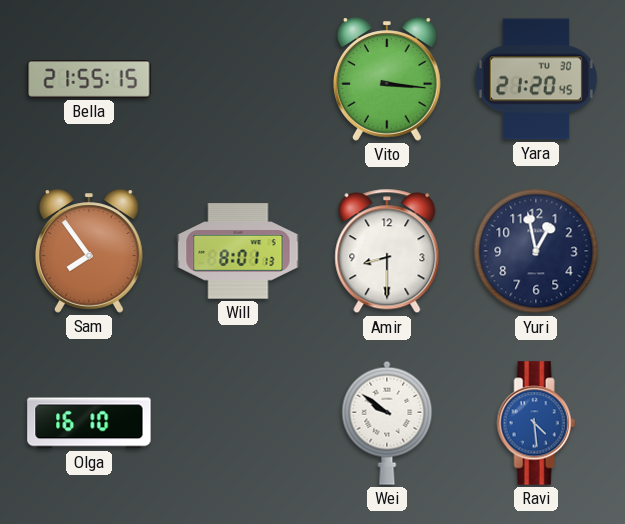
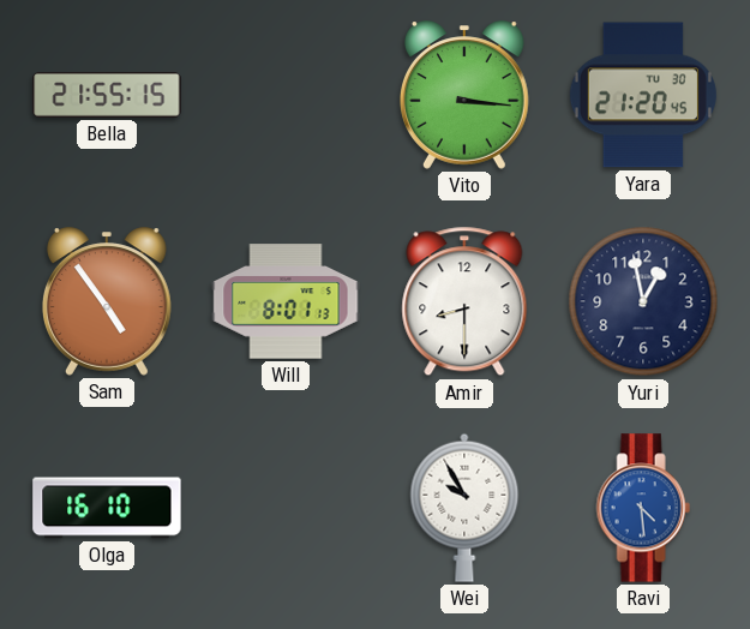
Sam: 7:54 -> 4:54 (107, 301)
Wei: 9:51 -> 9:55 (464, 508)
